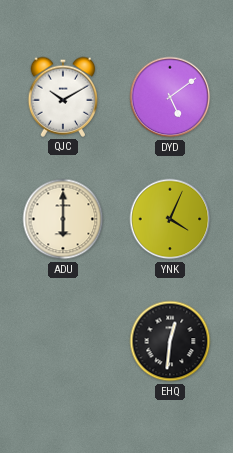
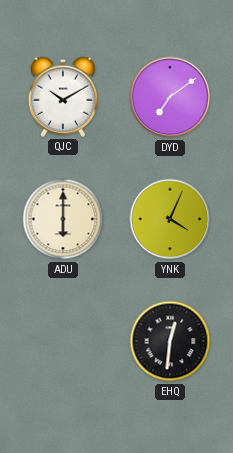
DYD: 5:09 -> 7:09 (170, 97)
